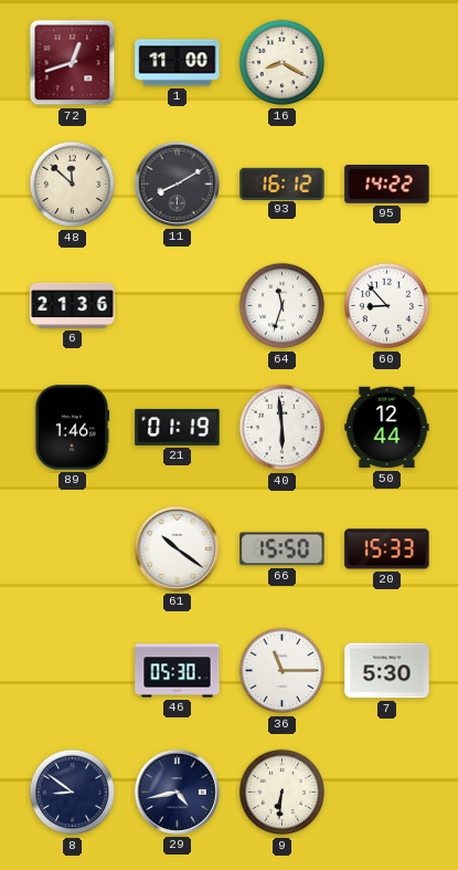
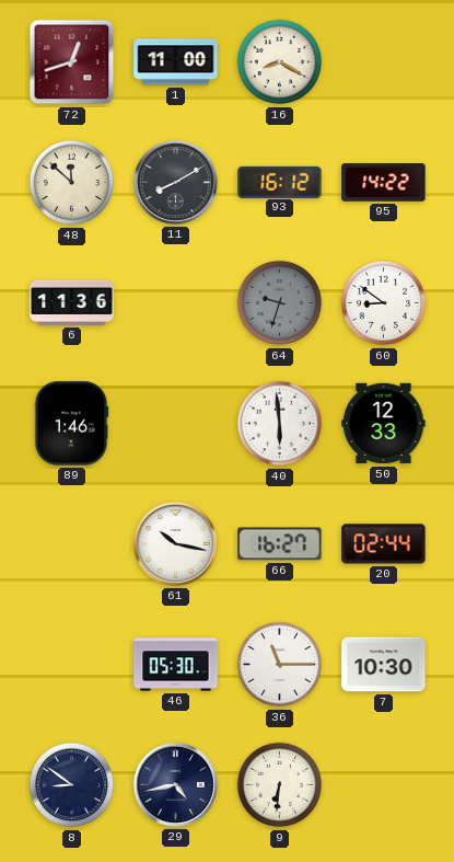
6: 21:36 -> 11:36 (72, 302)
64: 11:33 -> 9:33 (280, 303)
64 dial: white -> grey (280, 303)
60: 8:53 -> 8:51 (384, 303)
21: 01:19 -> none (178, 427)
50: 12:44 -> 12:33 (384, 424)
61: 10:21 -> 10:17 (175, 543)
66: 15:50 -> 16:27 (280, 544)
20: 15:33 -> 02:44 (384, 544)
7: 5:30 -> 10:30 (384, 665)
